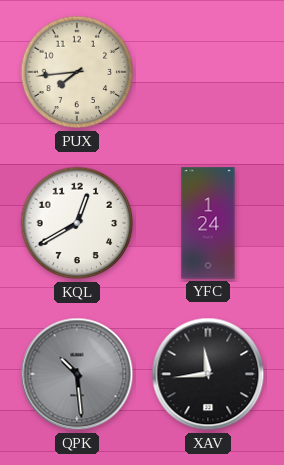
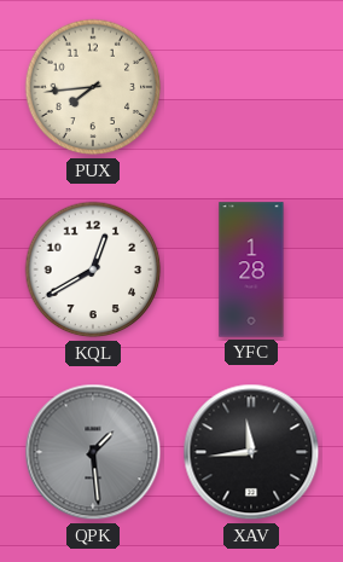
YFC: 1:24 -> 1:28 (251, 270)
QPK: 10:29 -> 1:29 (93, 452)
